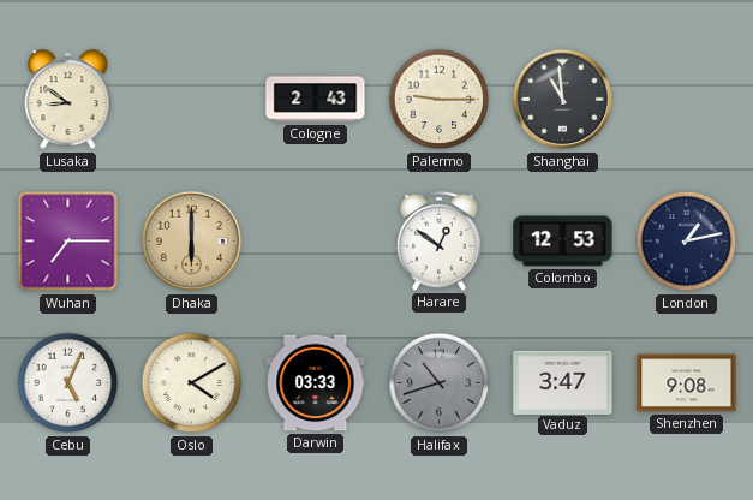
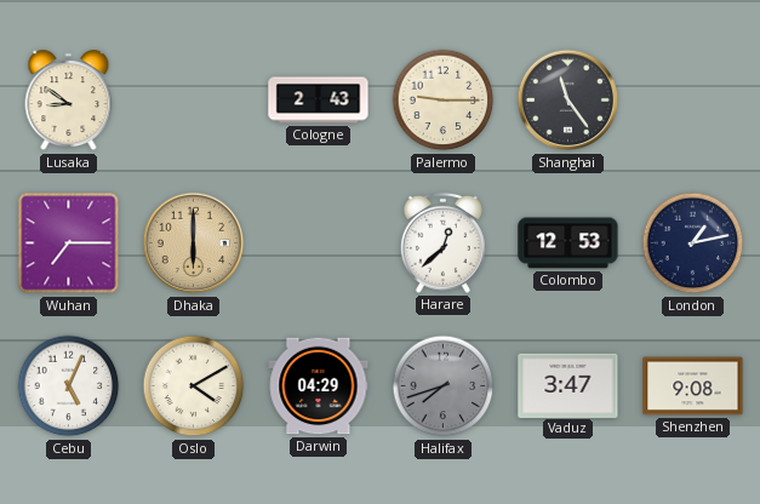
Shanghai: 10:59 -> 11:24 (568, 101)
Harare: 12:51 -> 12:38 (442, 242)
Darwin: 03:33 -> 04:29 (319, 386)
Halifax: 10:42 -> 7:42 (444, 386)
